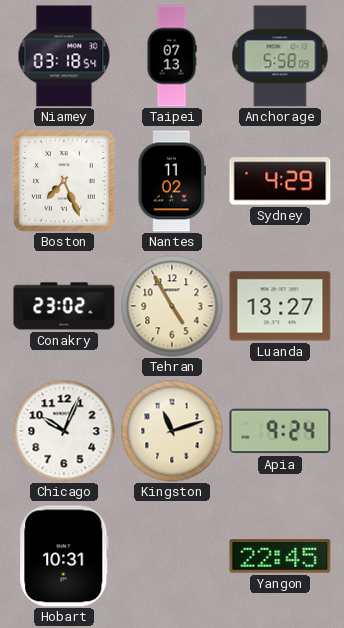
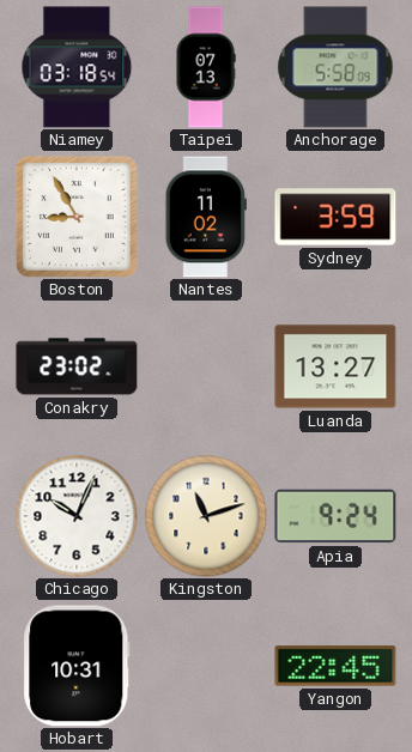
Boston: 7:26 -> 8:55 (77, 217)
Sydney: 4:29 -> 3:59 (335, 217)
Tehran: 4:55 -> none (172, 306)
